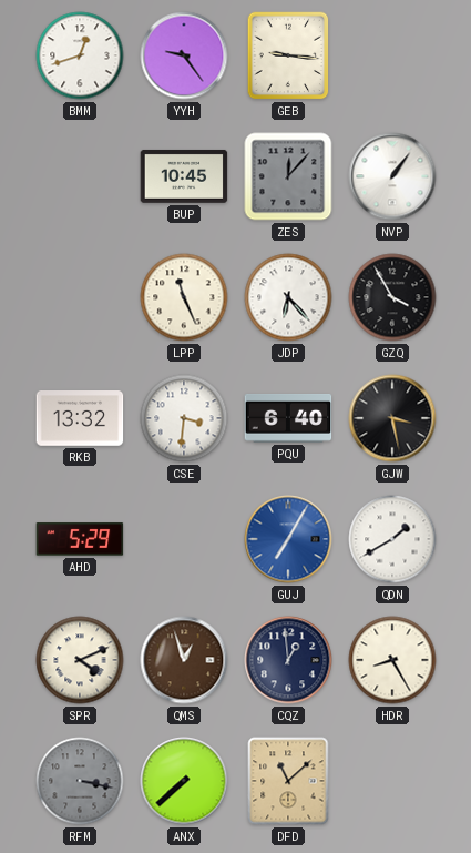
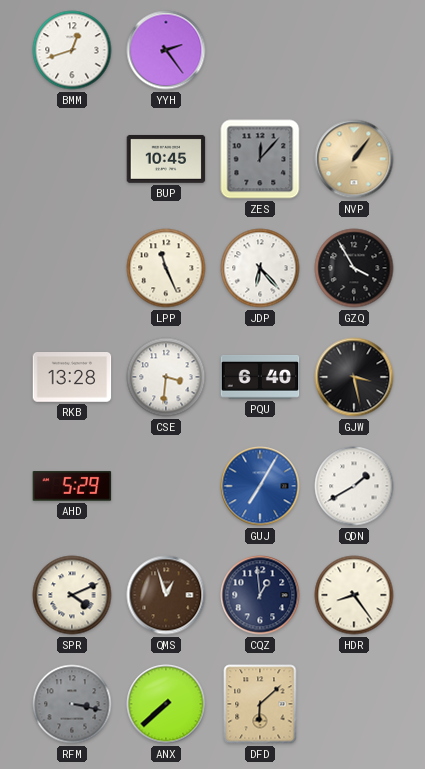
YYH: 9:24 -> 2:24 (166, 50)
GEB: 9:16 -> none (288, 55)
NVP dial: white -> champagne (354, 159)
RKB: 13:32 -> 13:28 (72, 378)
HDR: 8:25 -> 8:24 (354, 595)
DFD: 11:08 -> 6:08 (260, 704)
